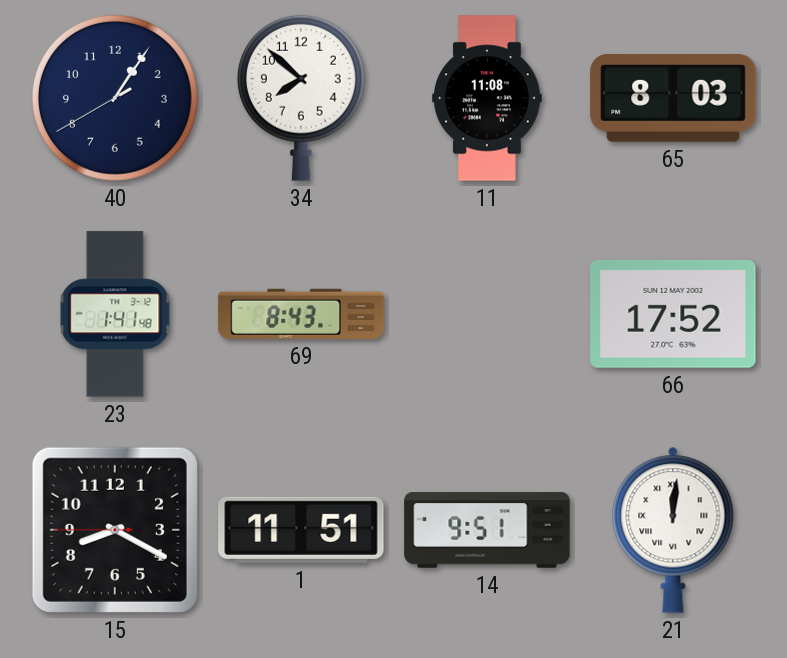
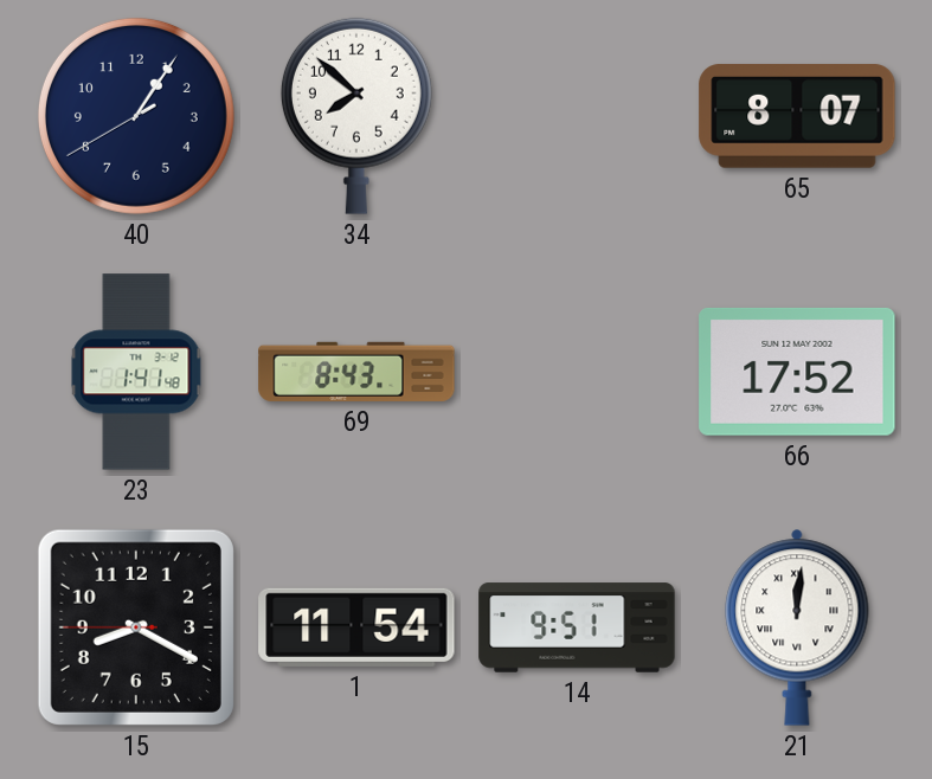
11: 11:08 -> none (487, 98)
65: 8:03 -> 8:07 (797, 116)
1: 11:51 -> 11:54 (356, 627)
